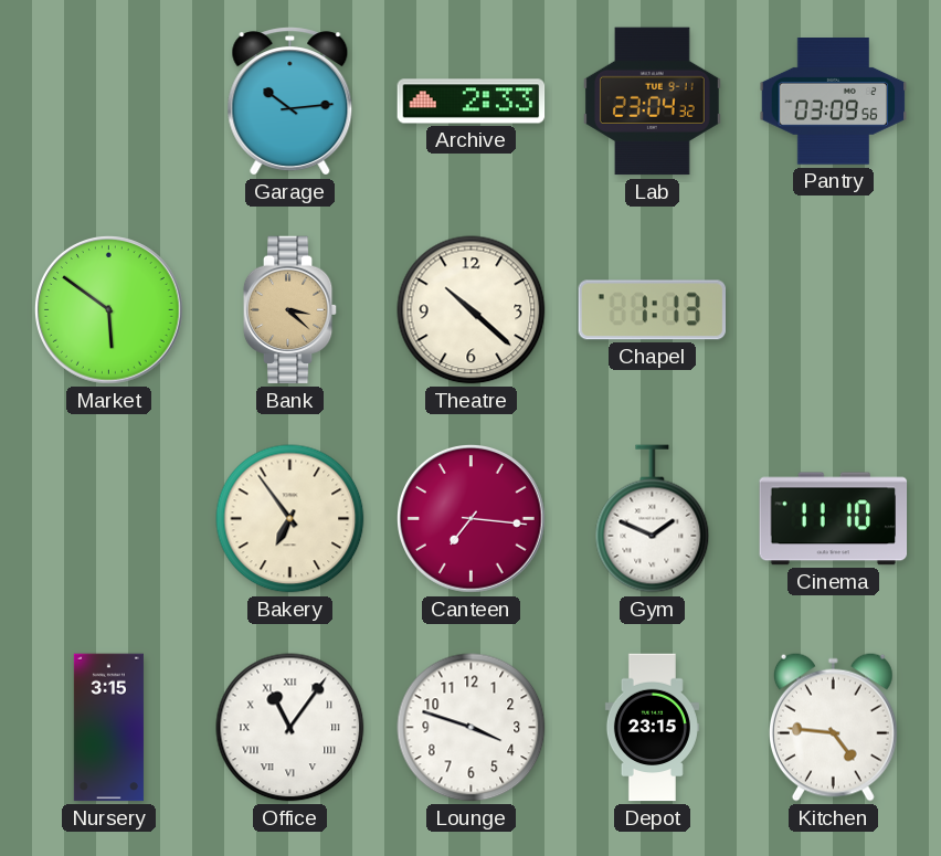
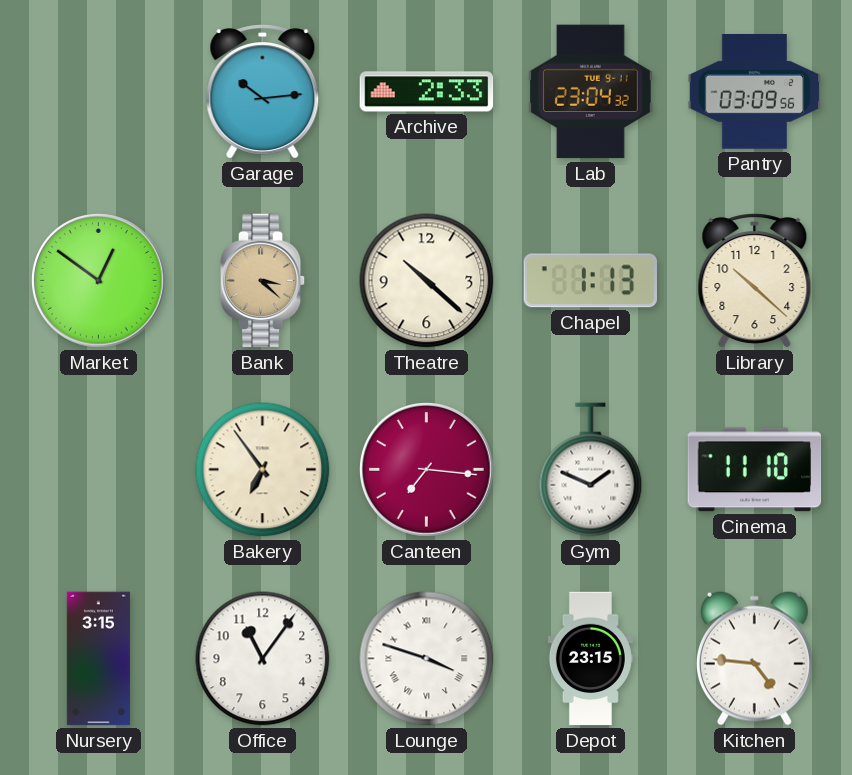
Market: 5:51 -> 12:51 (99, 281)
Library: none -> 10:22 (755, 281)
Office numerals: Roman -> Arabic (263, 659)
Lounge numerals: Arabic -> Roman (427, 659)
